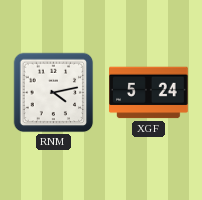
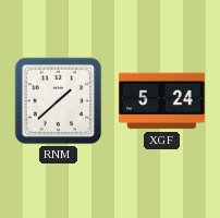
RNM: 4:13 -> 1:38 (59, 101)
